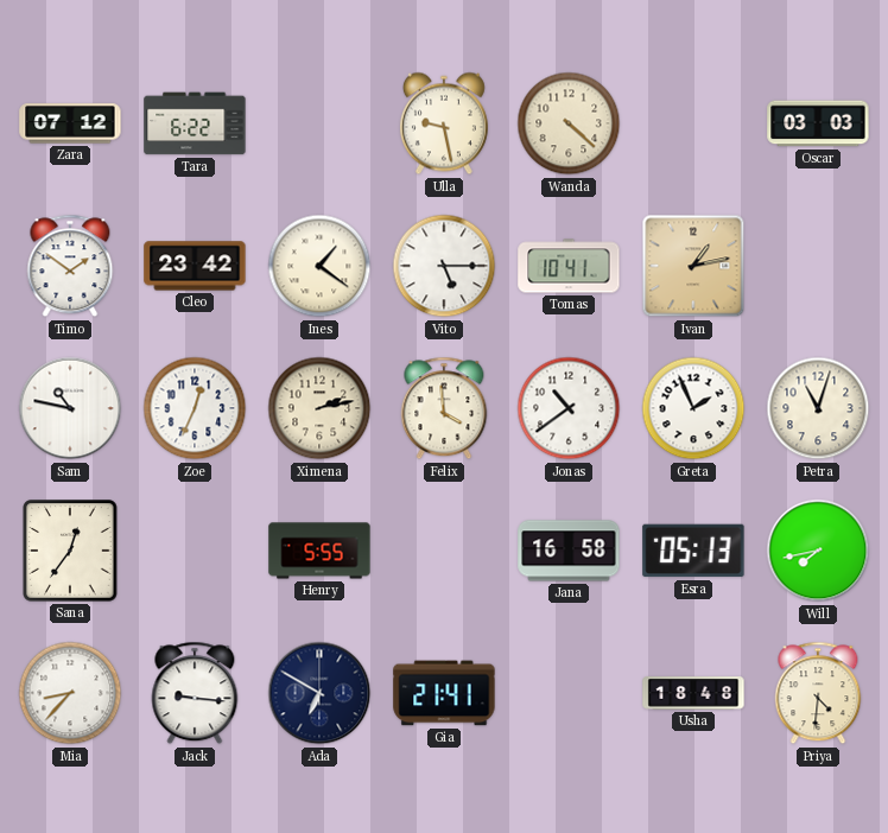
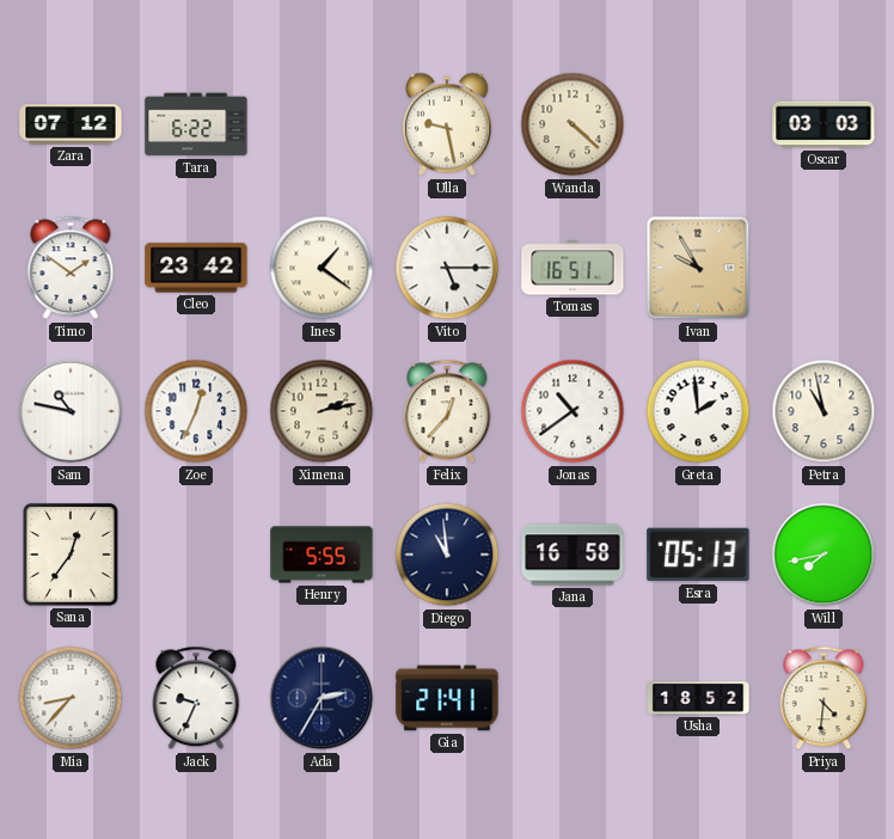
Tomas: 10:41 -> 16:51 (572, 268)
Ivan: 1:13 -> 9:55 (698, 268)
Felix: 3:59 -> 12:37 (447, 411)
Greta: 1:56 -> 1:59 (698, 411)
Petra: 11:03 -> 10:58 (823, 411)
Diego: none -> 10:59 (447, 555)
Jack: 9:16 -> 9:34 (196, 698)
Ada: 6:50 -> 2:35 (322, 698)
Usha: 18:48 -> 18:52 (698, 698)
